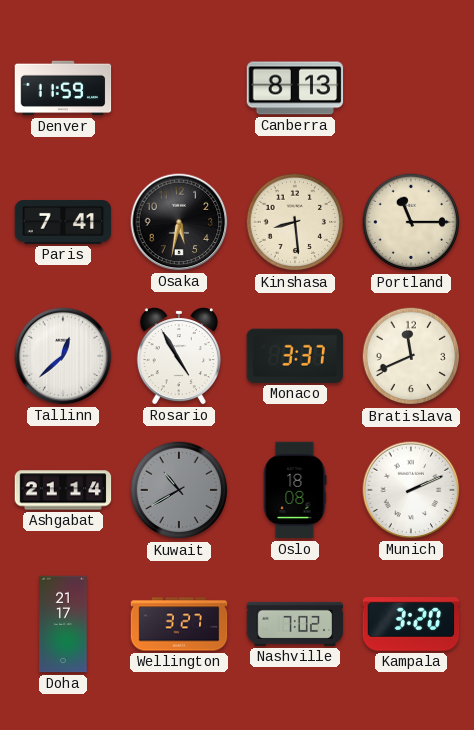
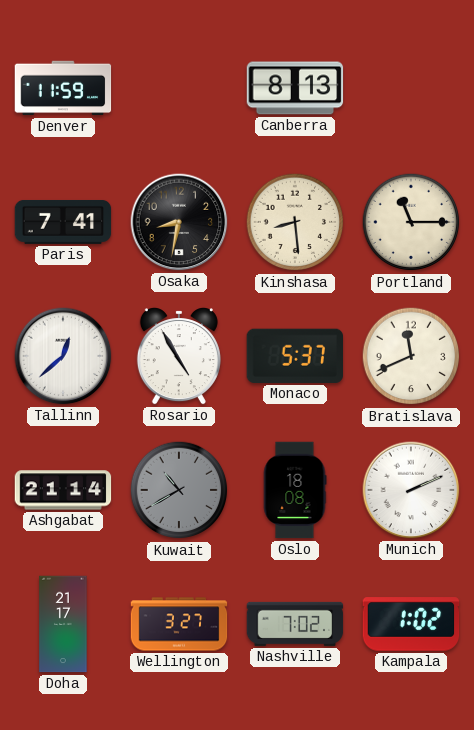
Osaka: 5:32 -> 8:32 (179, 222)
Monaco: 3:37 -> 5:37 (294, 356)
Kampala: 3:20 -> 1:02 (411, 624)
